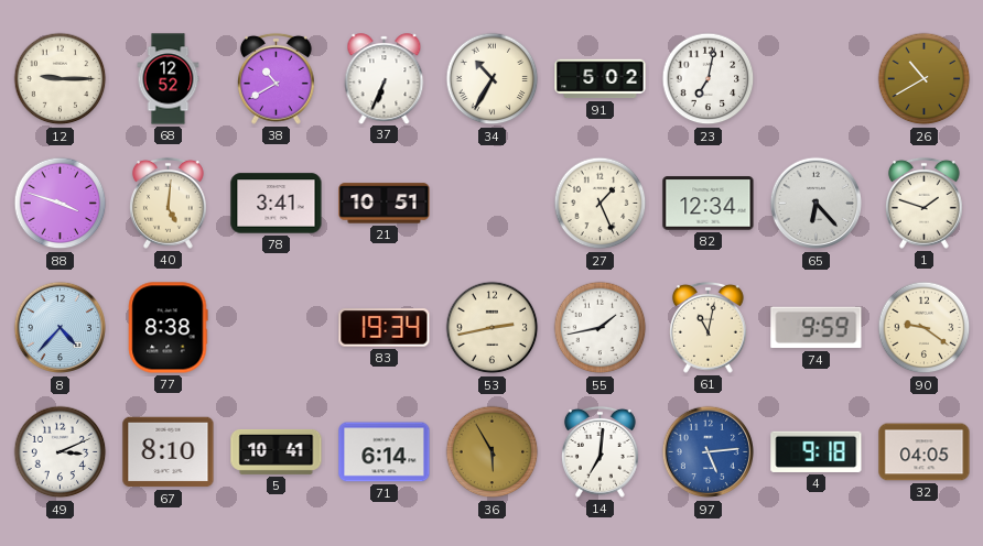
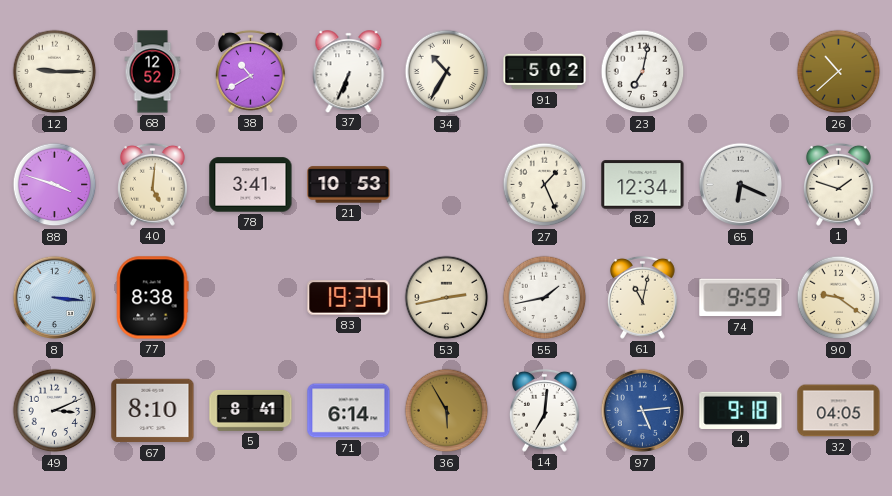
26: 10:40 -> 10:38 (839, 72)
21: 10:51 -> 10:53 (349, 185)
65: 6:23 -> 6:19 (741, 185)
8: 4:37 -> 3:16 (55, 298)
5: 10:41 -> 8:41 (251, 410)
